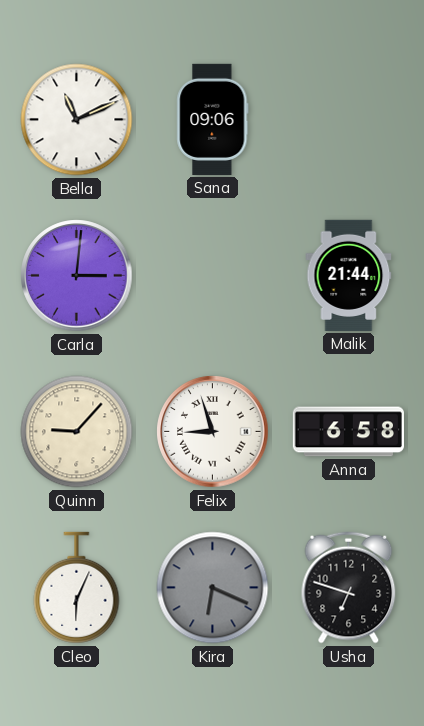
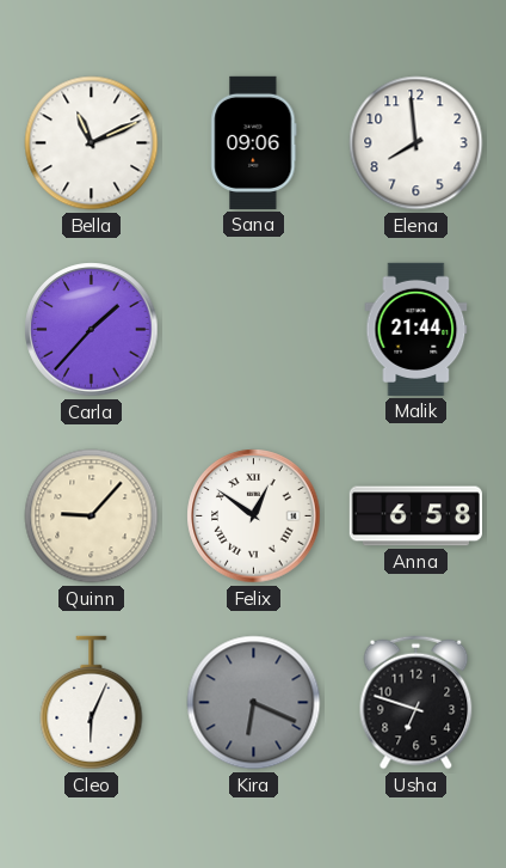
Elena: none -> 7:59 (416, 143)
Carla: 3:01 -> 1:37 (92, 330)
Felix: 8:57 -> 12:51 (254, 516)
